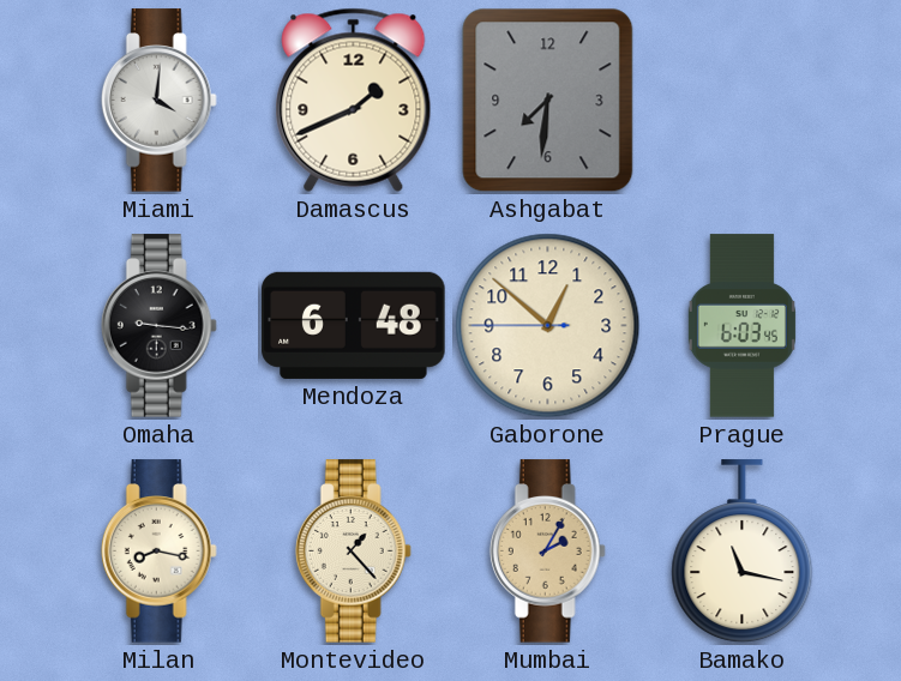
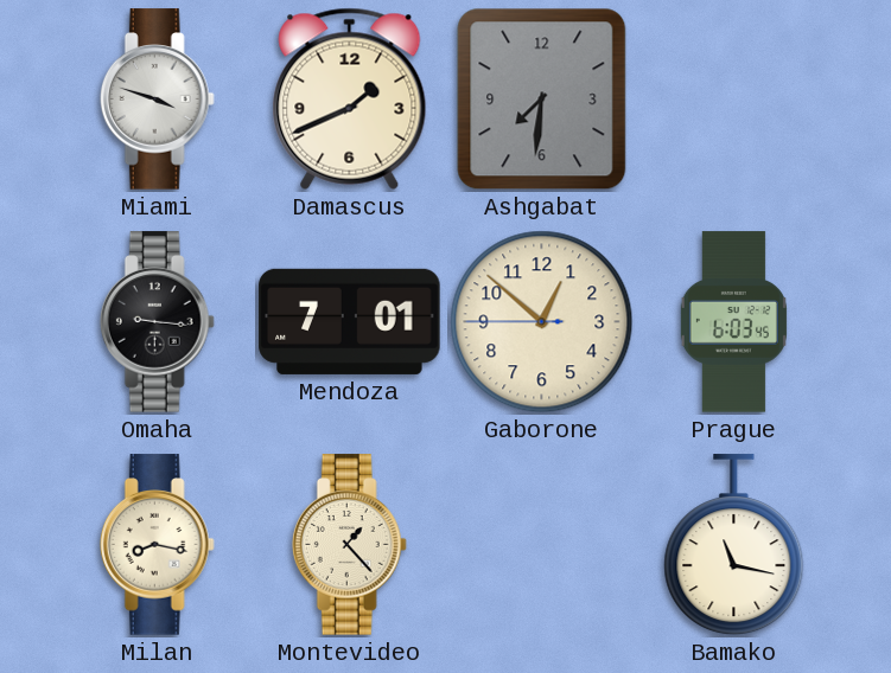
Miami: 4:01 -> 3:48 (157, 100)
Mendoza: 6:48 -> 7:01 (350, 321)
Mumbai: 2:05 -> none (547, 552)
